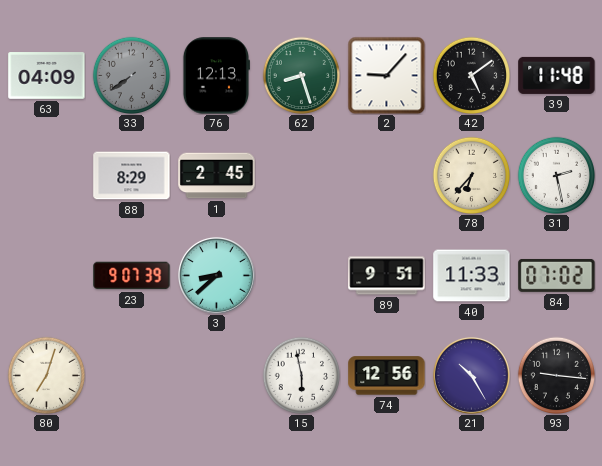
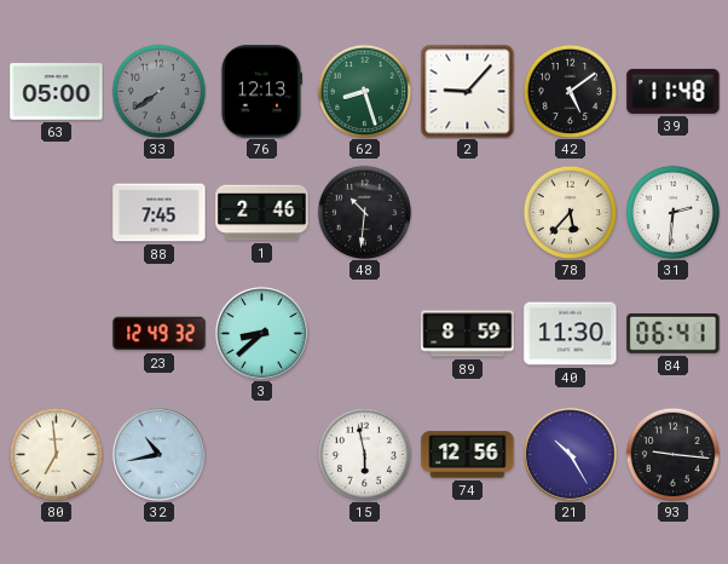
63: 04:09 -> 05:00 (57, 92)
88: 8:29 -> 7:45 (160, 213)
1: 2:45 -> 2:46 (262, 213)
48: none -> 10:31 (364, 212)
78: 6:37 -> 5:37 (570, 212)
31: 2:28 -> 2:31 (672, 212)
23: 9:07 -> 12:49 (160, 334)
89: 9:51 -> 8:59 (468, 334)
40: 11:33 -> 11:30 (571, 334)
84: 07:02 -> 06:41 (674, 333)
80: 7:03 -> 6:59 (56, 454)
32: none -> 10:43 (158, 454)
